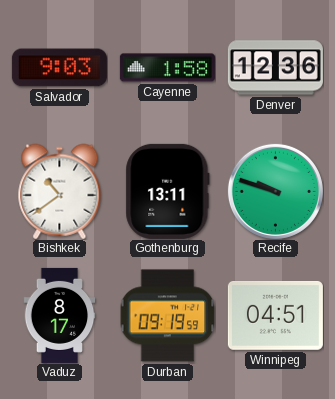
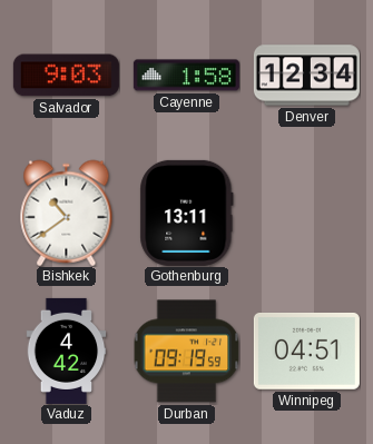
Denver: 12:36 -> 12:34 (306, 76)
Recife: 9:48 -> none (275, 191)
Vaduz: 8:17 -> 4:42 (67, 351)
